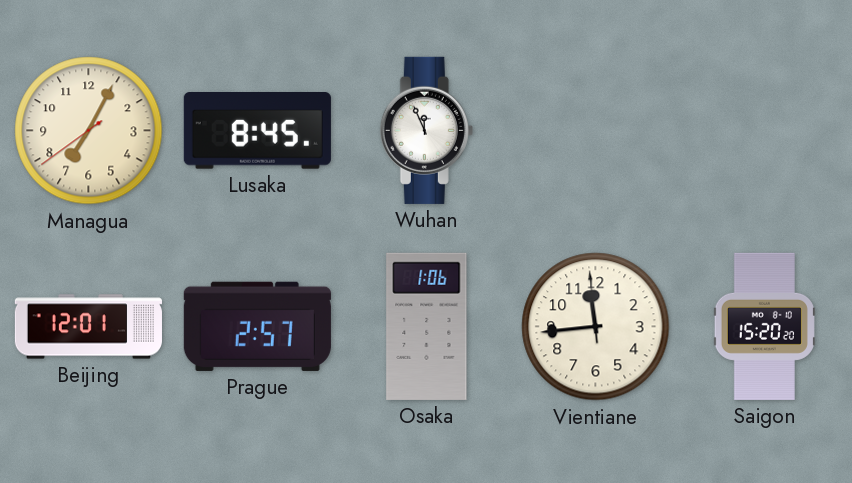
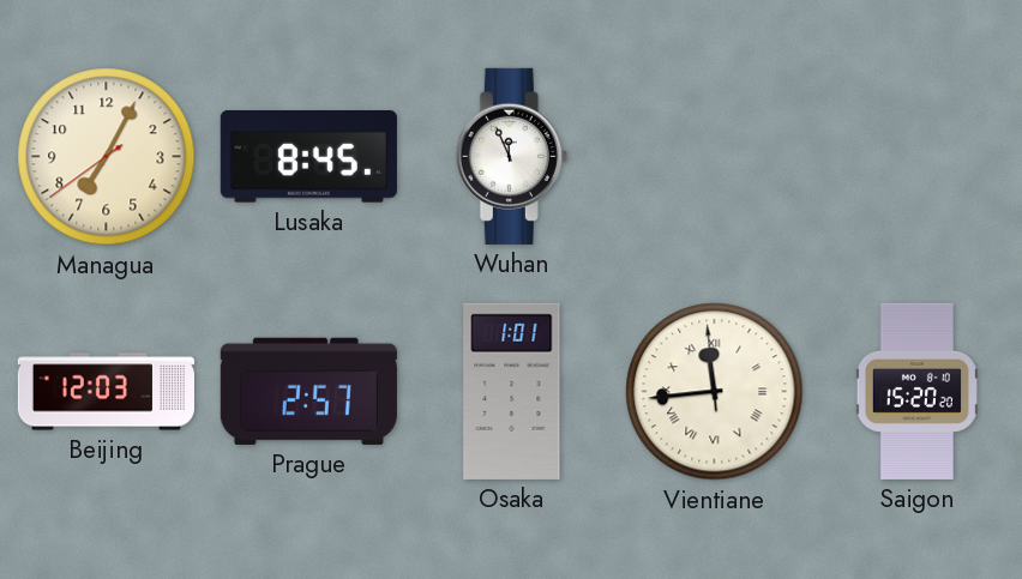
Beijing: 12:01 -> 12:03 (106, 392)
Osaka: 1:06 -> 1:01 (512, 391)
Vientiane numerals: Arabic -> Roman (715, 392)
